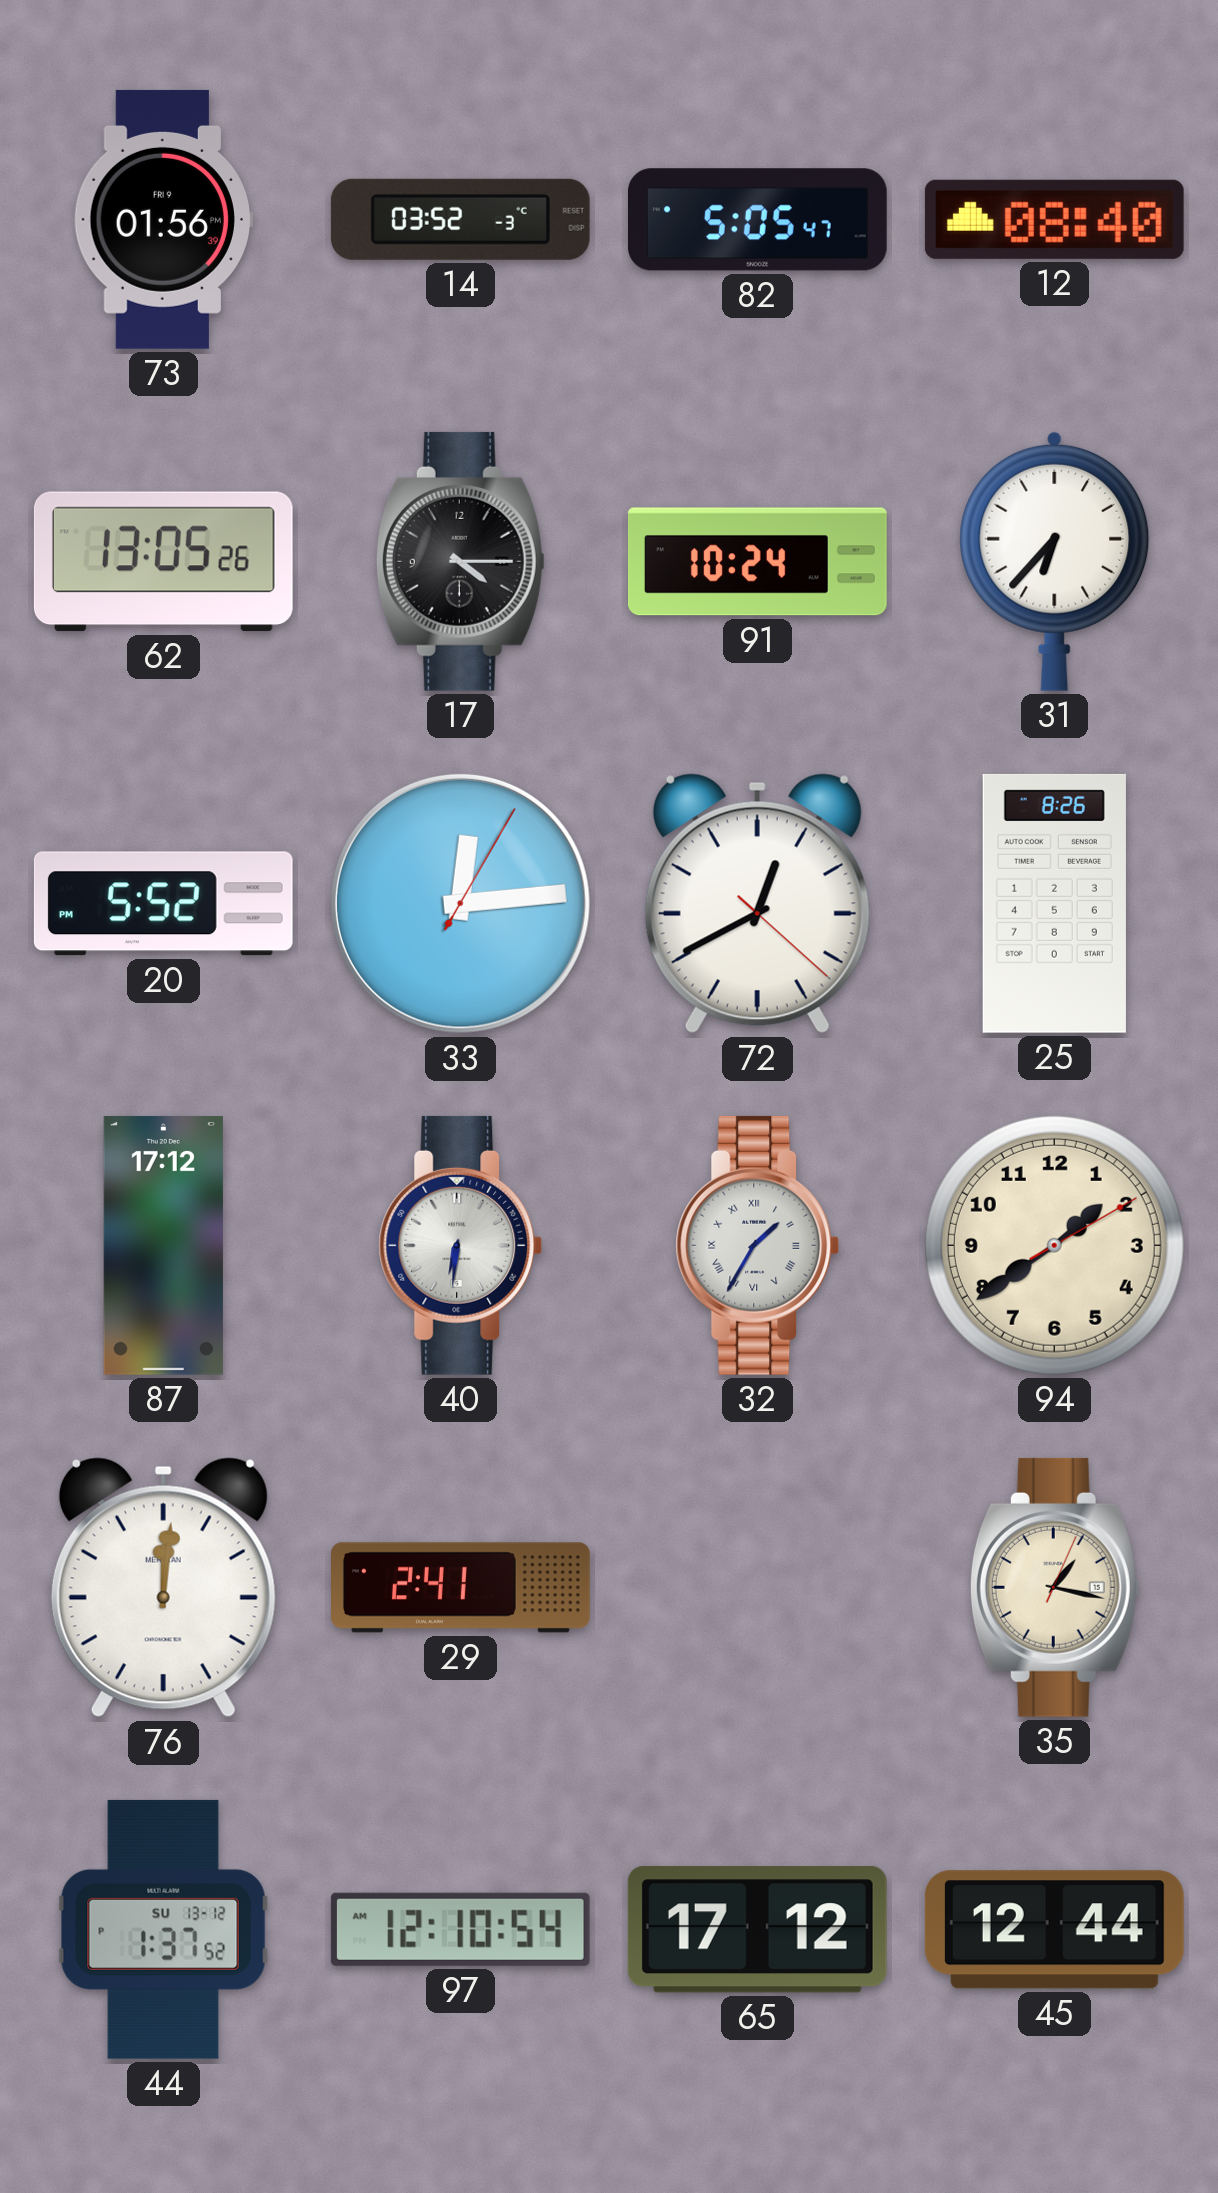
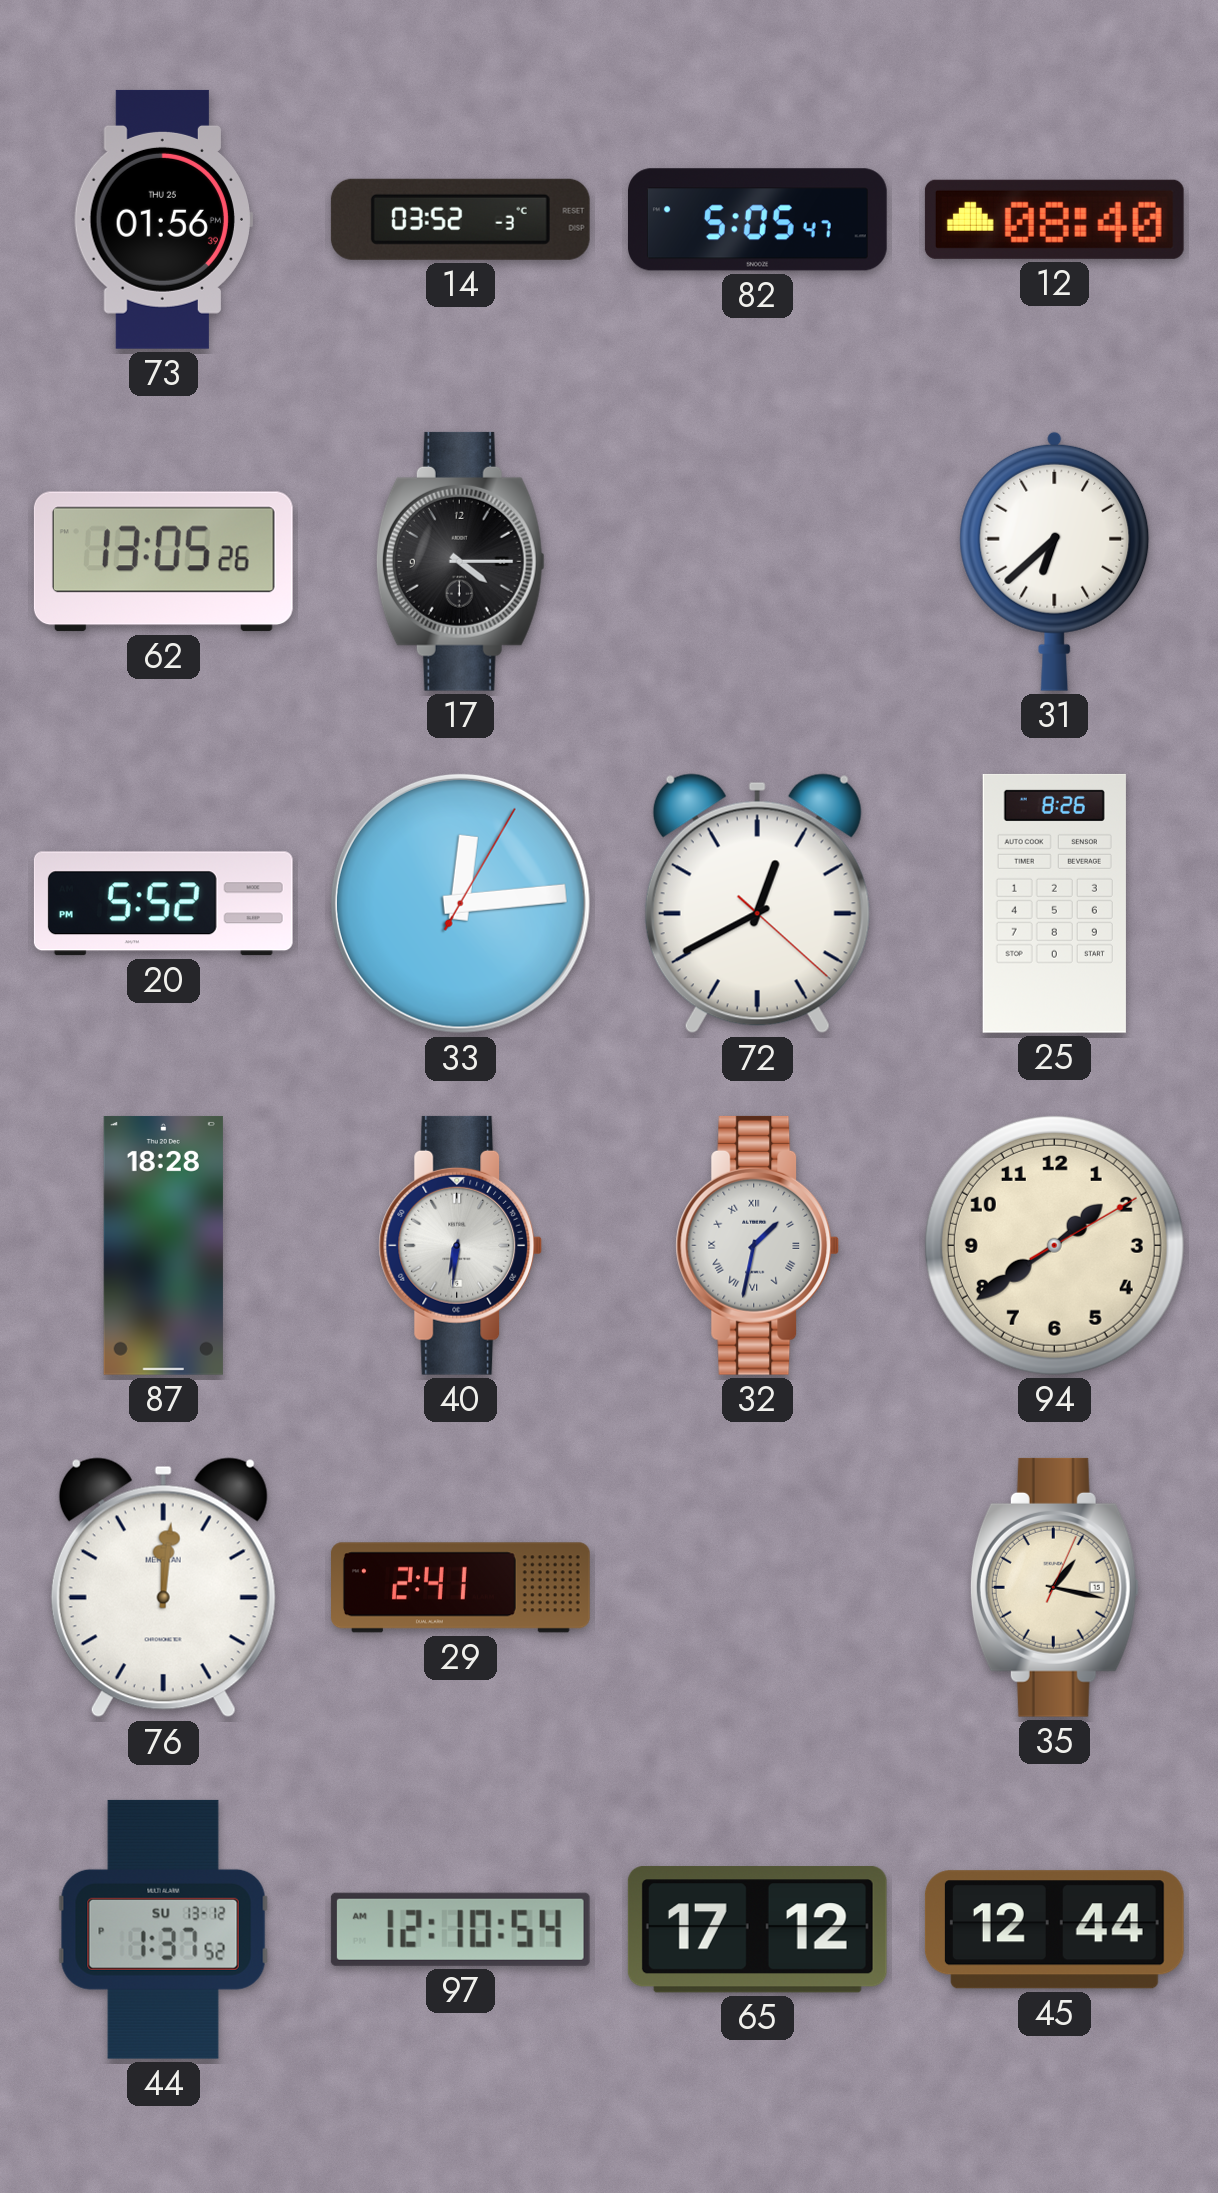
73 date: FRI 9 -> THU 25 (163, 219)
91: 10:24 -> none (757, 562)
31: 6:37 -> 6:38 (1055, 561)
87: 17:12 -> 18:28 (163, 1245)
32: 1:35 -> 1:32 (758, 1245)
